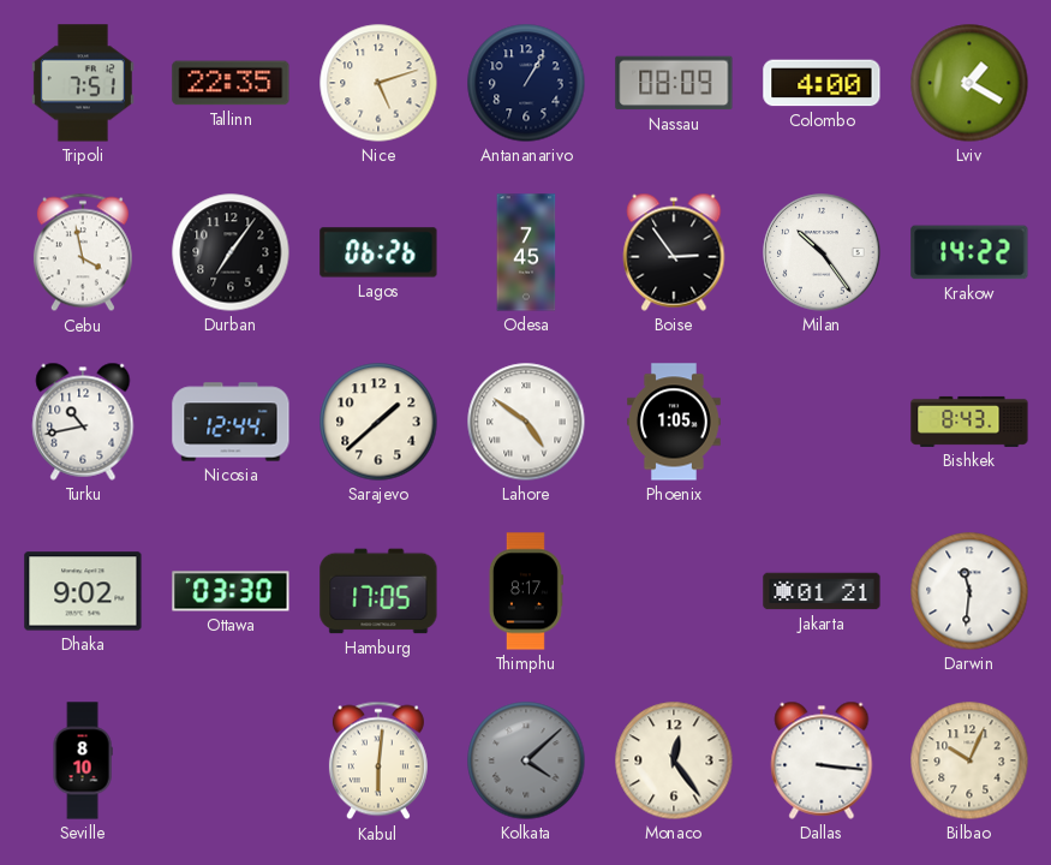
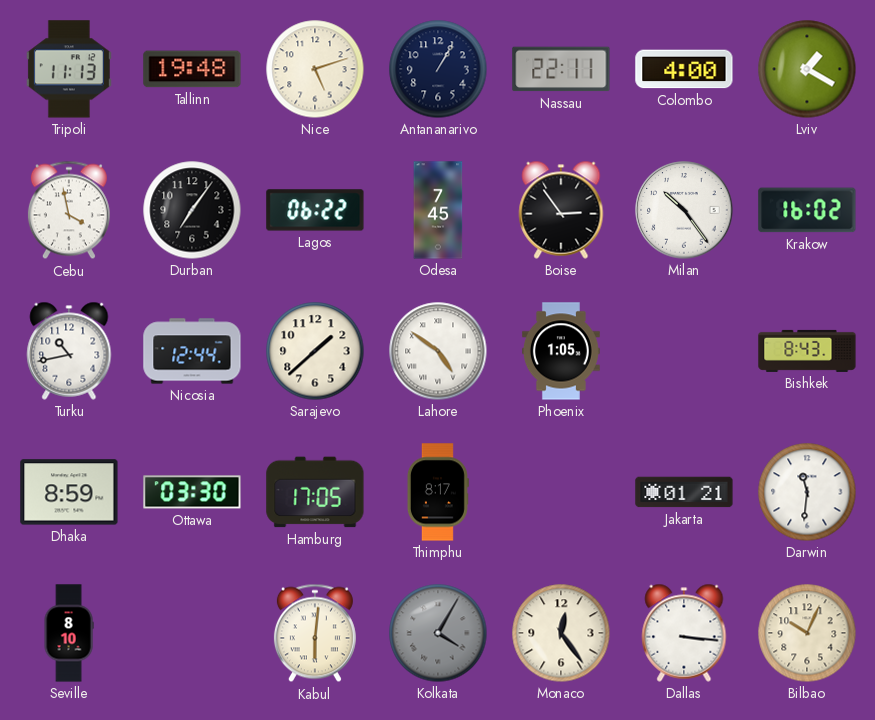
Tripoli: 7:51 -> 11:13 (69, 69)
Tallinn: 22:35 -> 19:48 (192, 69)
Nassau: 08:09 -> 22:11 (561, 69)
Lagos: 06:26 -> 06:22 (315, 210)
Krakow: 14:22 -> 16:02 (807, 210)
Dhaka: 9:02 -> 8:59 (69, 492)
Kolkata: 4:08 -> 4:05 (438, 633)
